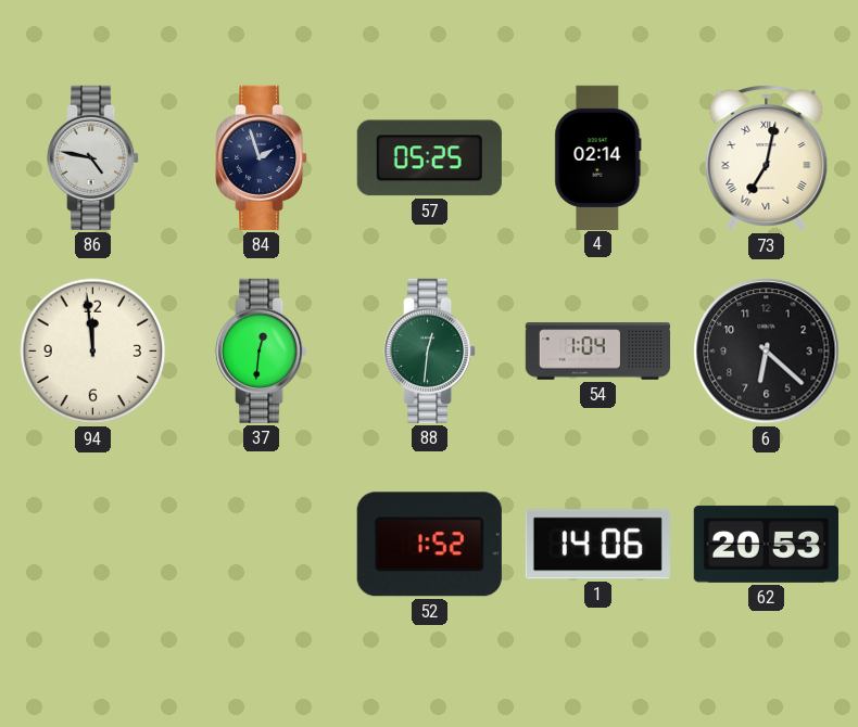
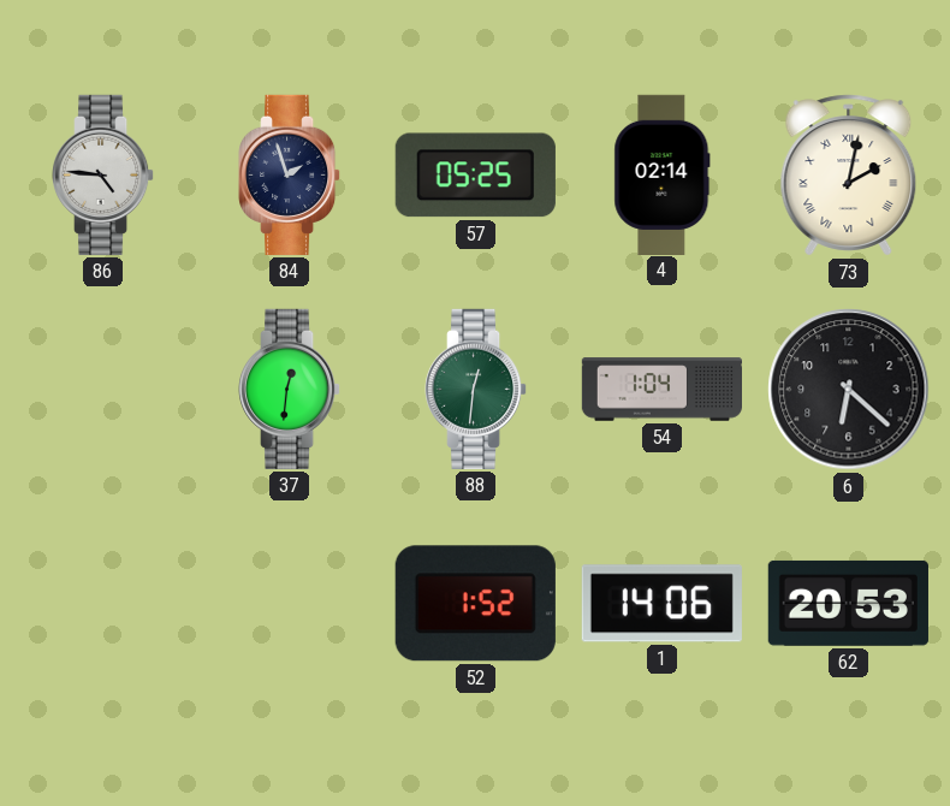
86: 4:47 -> 4:46 (105, 174)
73: 7:02 -> 2:02 (849, 176)
94: 11:59 -> none (93, 352)
